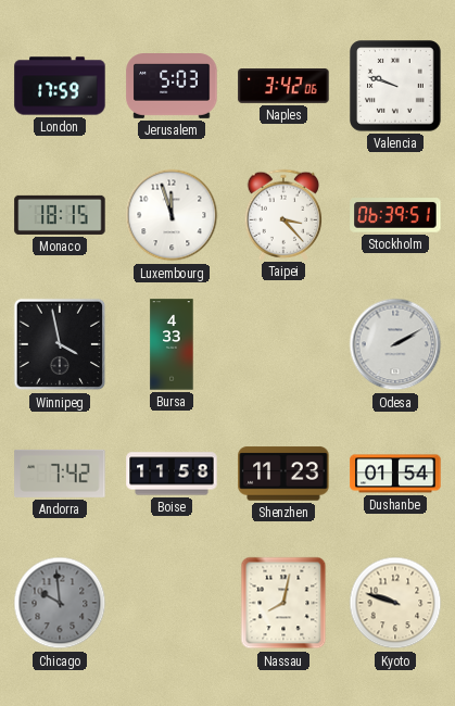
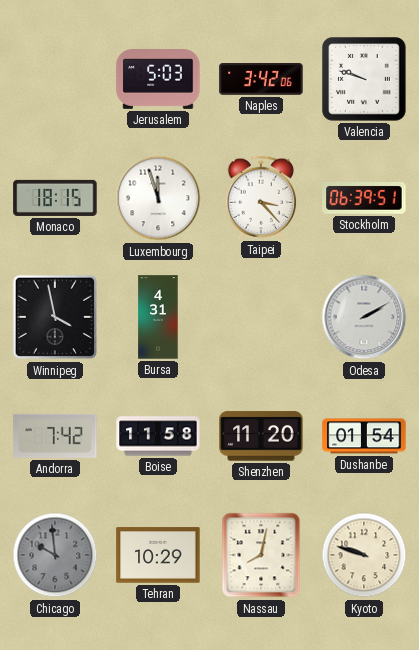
London: 17:59 -> none (60, 86)
Bursa: 4:33 -> 4:31 (158, 317)
Shenzhen: 11:23 -> 11:20 (261, 436)
Tehran: none -> 10:29 (158, 555)
